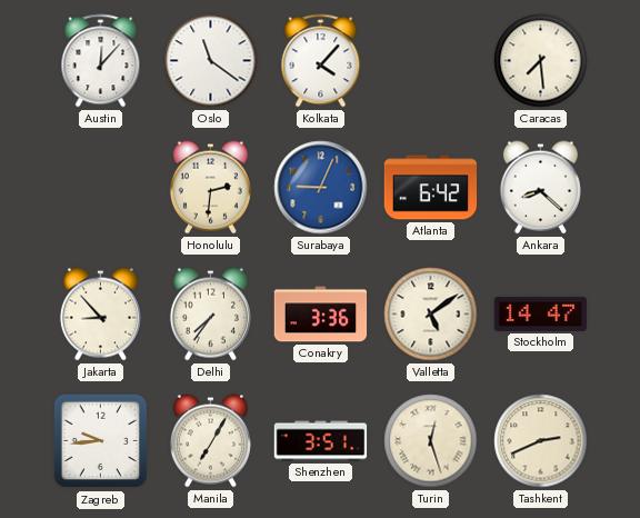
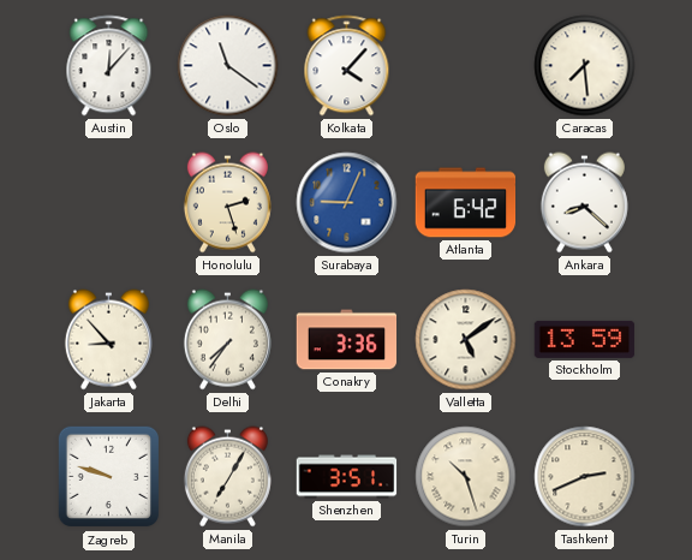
Honolulu: 2:31 -> 2:27 (227, 203)
Stockholm: 14:47 -> 13:59 (585, 339)
Zagreb: 9:44 -> 9:48 (109, 477)
Turin: 12:27 -> 10:27 (466, 477)
